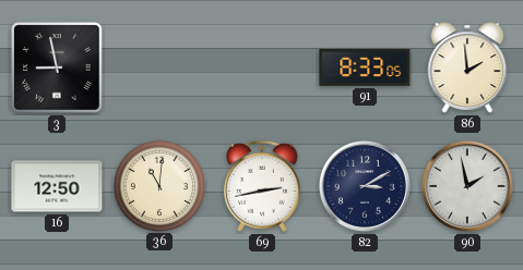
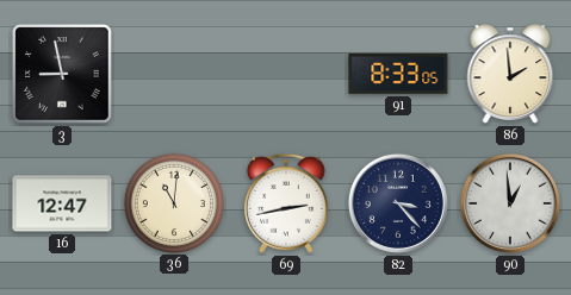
16: 12:50 -> 12:47 (62, 203)
82: 3:10 -> 3:23 (398, 203)
90: 1:58 -> 12:59 (510, 203)
